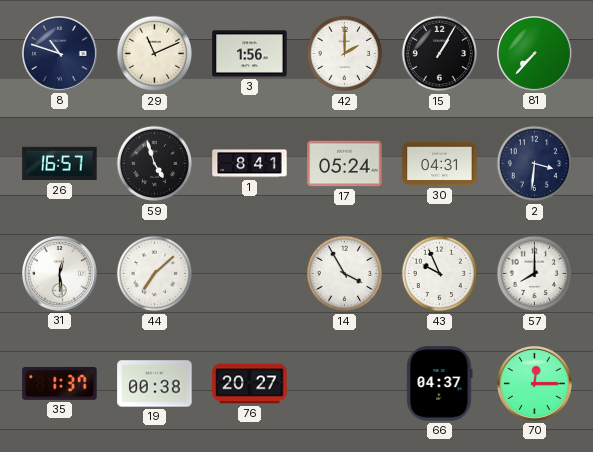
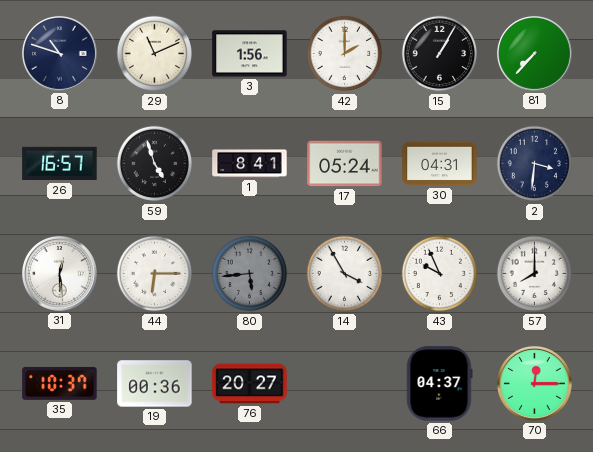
44: 7:08 -> 6:15 (155, 274)
80: none -> 5:44 (250, 274)
35: 1:37 -> 10:37 (60, 383)
19: 00:38 -> 00:36 (155, 384)
